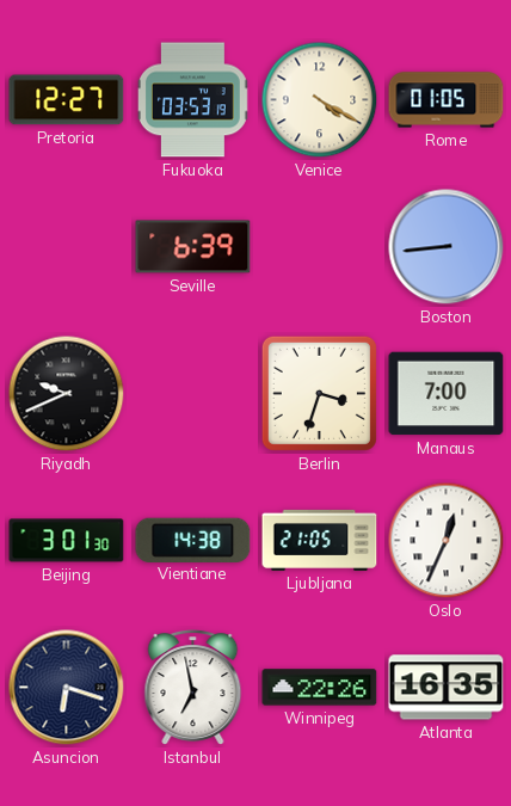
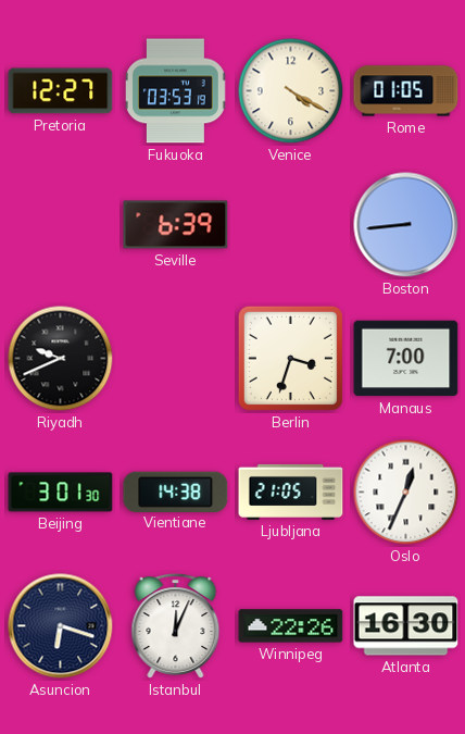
Istanbul: 6:58 -> 12:04 (176, 626)
Atlanta: 16:35 -> 16:30 (406, 626)
